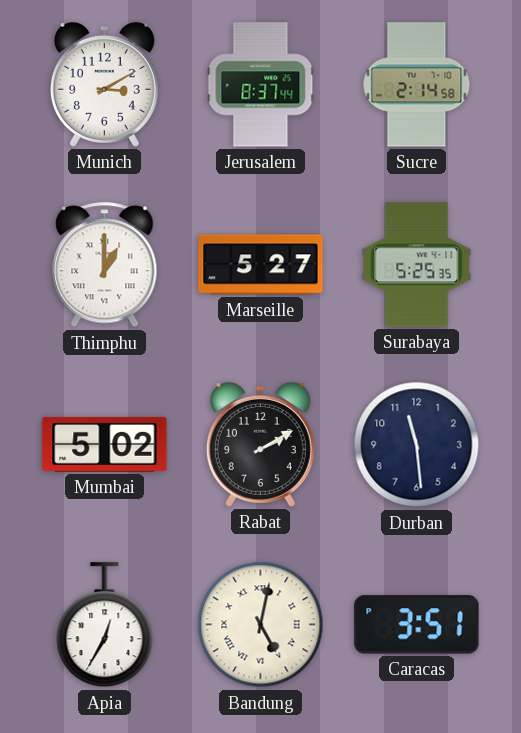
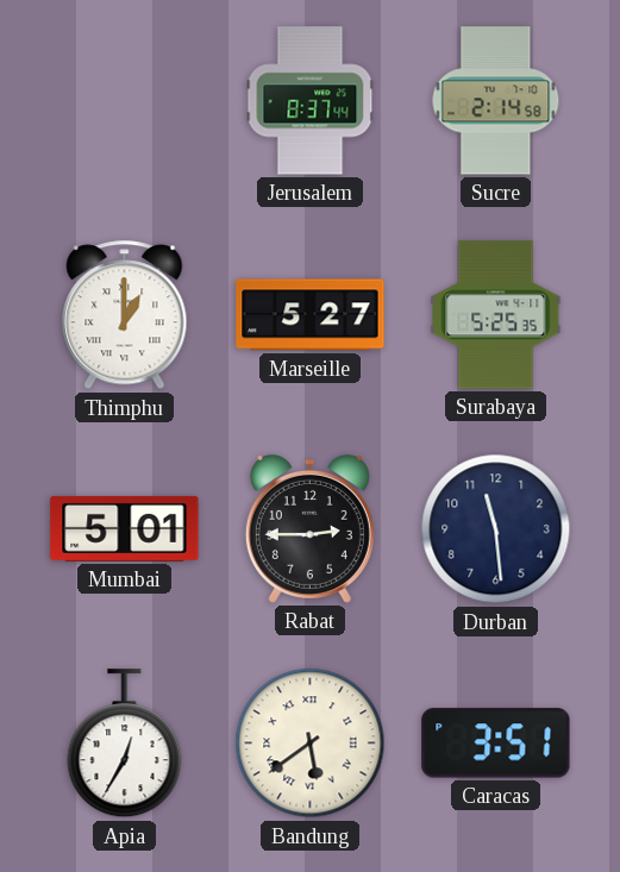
Munich: 3:10 -> none (104, 84)
Mumbai: 5:02 -> 5:01 (125, 528)
Rabat: 2:10 -> 2:45 (309, 528)
Bandung: 5:02 -> 5:39 (311, 744)
